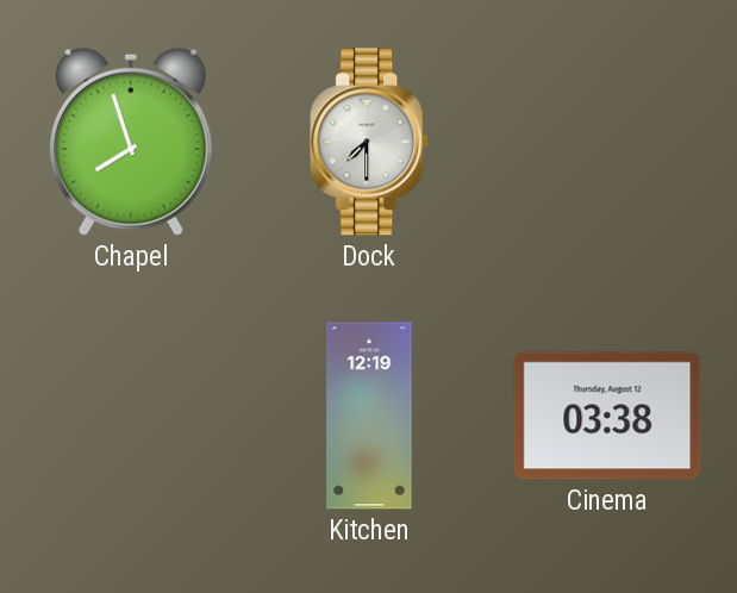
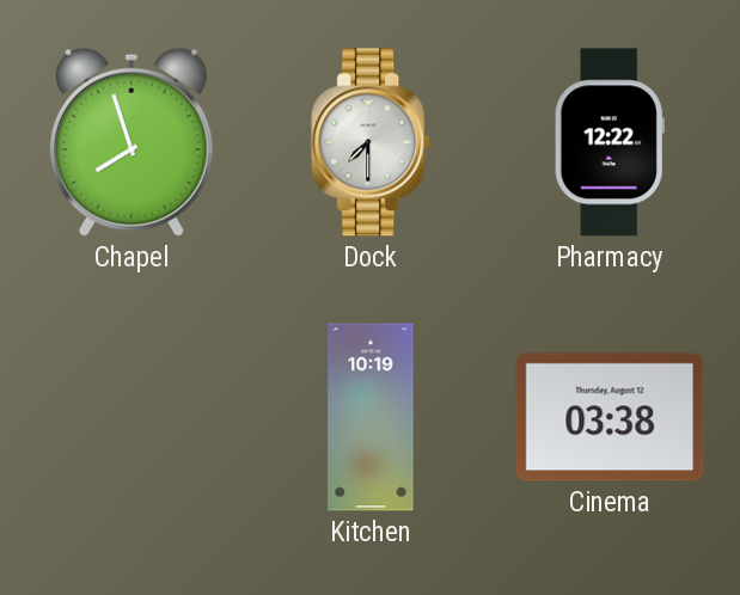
Pharmacy: none -> 12:22 (610, 142)
Kitchen: 12:19 -> 10:19 (371, 417)
